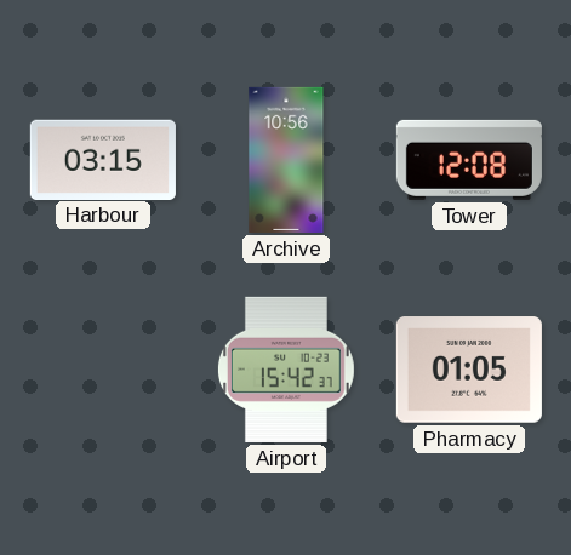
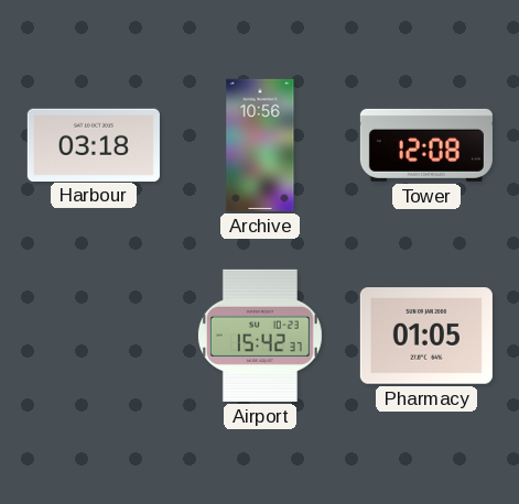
Harbour: 03:15 -> 03:18 (94, 144)
